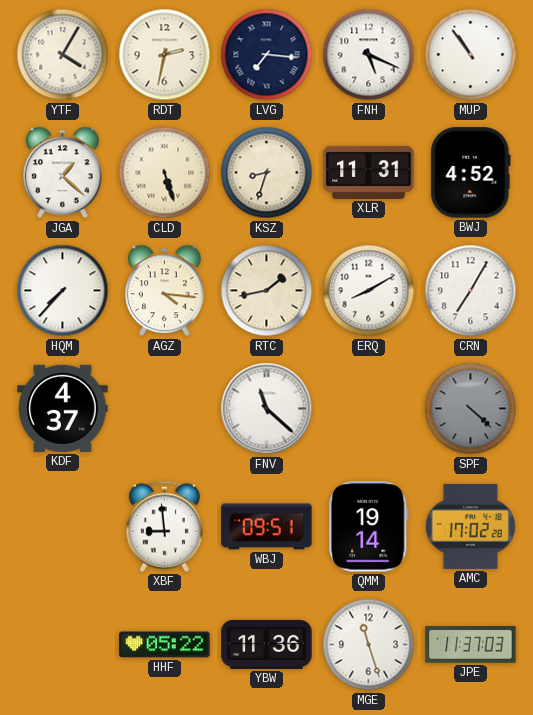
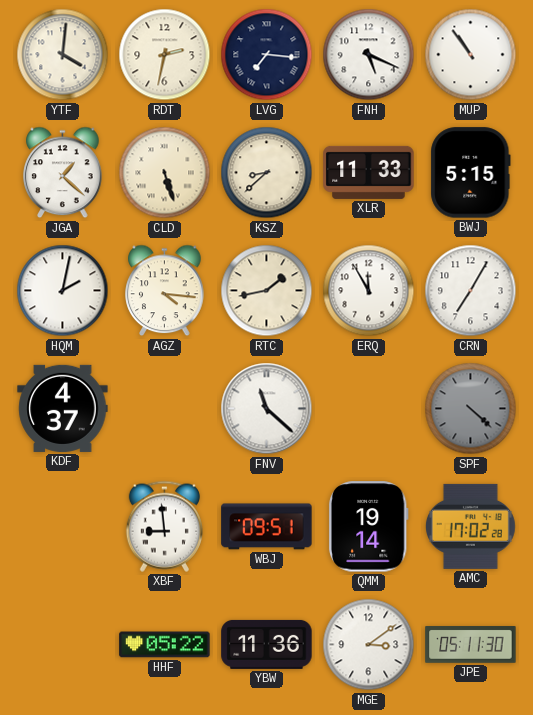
YTF: 4:05 -> 4:01 (63, 55)
KSZ: 8:33 -> 8:38 (267, 173)
XLR: 11:31 -> 11:33 (369, 172)
BWJ: 4:52 -> 5:15 (471, 173)
HQM: 7:37 -> 2:02 (63, 291)
ERQ: 8:10 -> 11:55 (369, 291)
MGE: 11:27 -> 3:09 (369, 645)
JPE: 11:37 -> 05:11 (471, 645)
